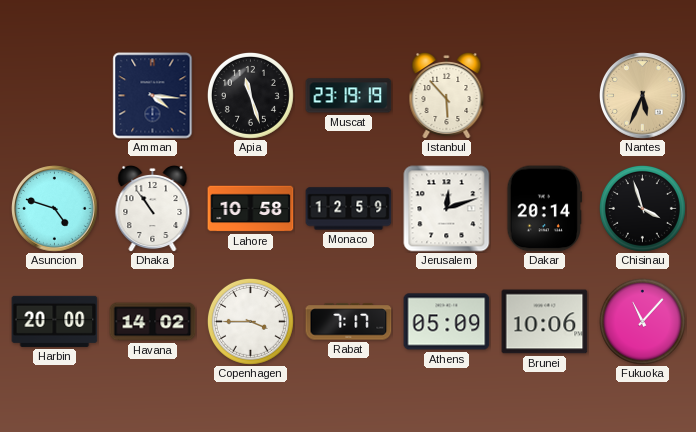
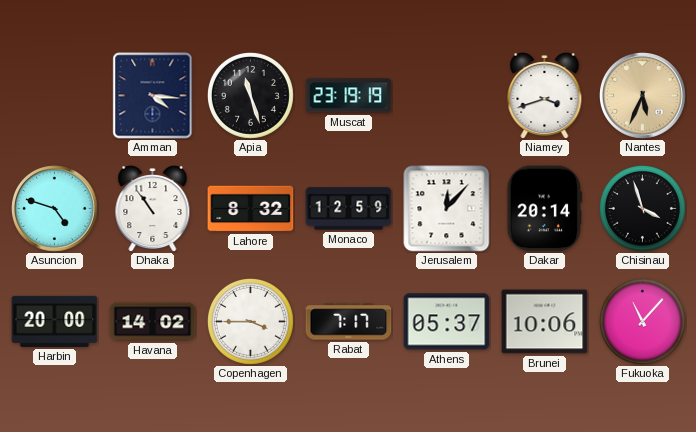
Istanbul: 5:53 -> none (447, 95)
Niamey: none -> 3:42 (545, 95)
Lahore: 10:58 -> 8:32 (251, 209)
Jerusalem: 12:12 -> 12:07 (447, 209)
Athens: 05:09 -> 05:37 (447, 322)
